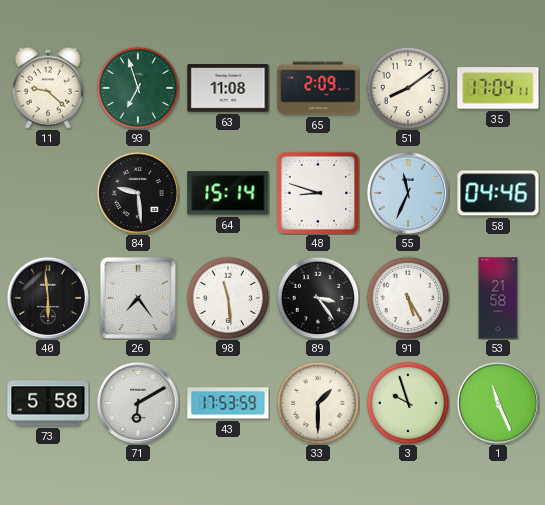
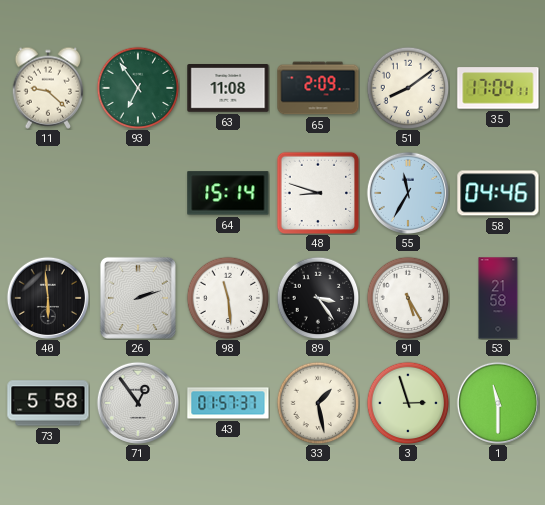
93: 6:57 -> 6:54 (138, 88)
84: 9:29 -> none (138, 193)
55: 11:34 -> 11:35 (408, 193)
26: 7:24 -> 2:12 (138, 298)
71: 6:10 -> 12:54 (138, 403)
43: 17:53 -> 01:57 (228, 403)
33: 1:30 -> 1:28 (318, 403)
3: 9:57 -> 2:57 (408, 403)
1: 11:26 -> 11:30 (498, 403)
